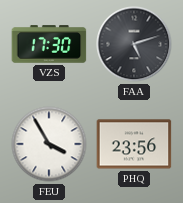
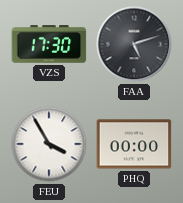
PHQ: 23:56 -> 00:00 (134, 144)
